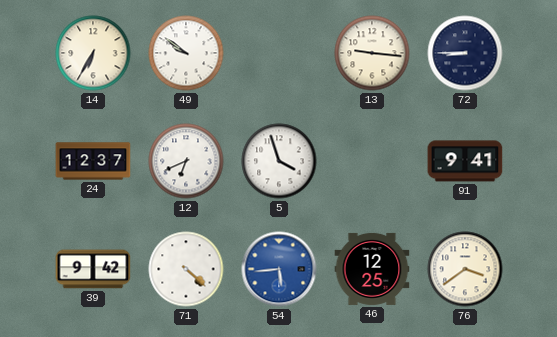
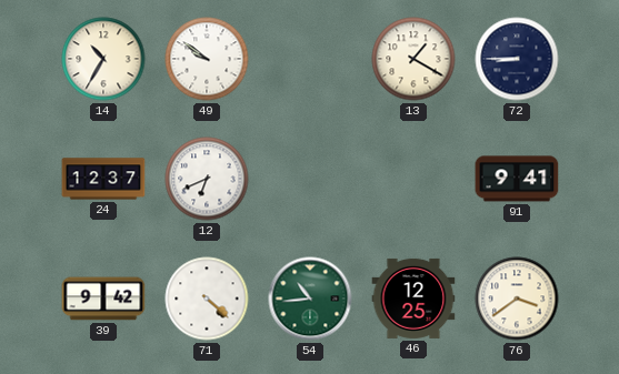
14: 6:35 -> 10:35 (103, 59)
13: 9:16 -> 1:20 (413, 59)
5: 3:57 -> none (279, 161)
54: 5:44 -> 10:44 (310, 299)
54 dial: blue -> green (310, 299)
